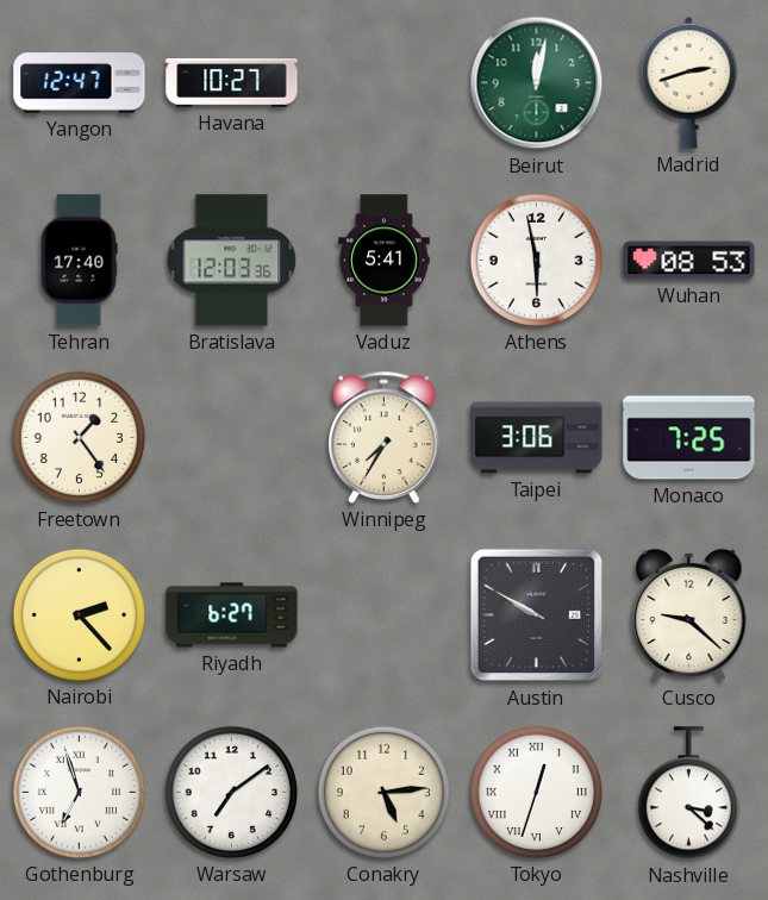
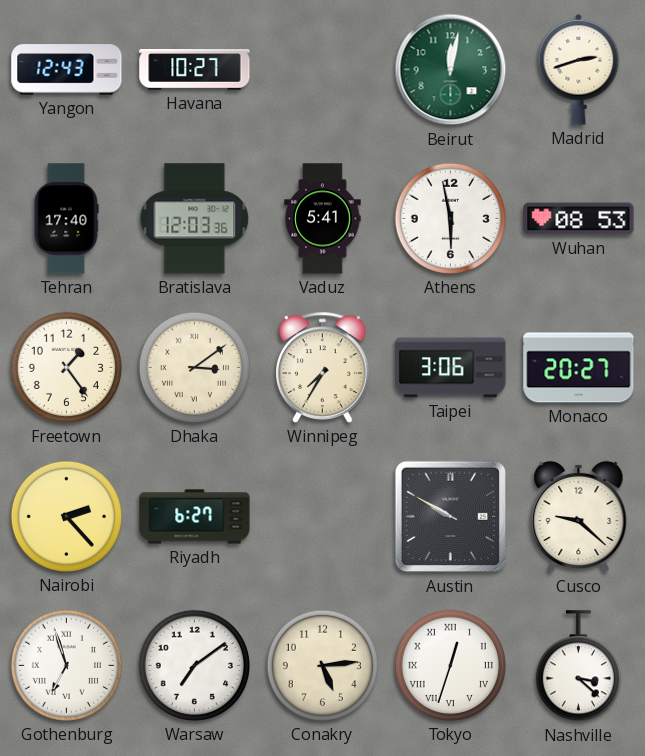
Yangon: 12:47 -> 12:43 (67, 70)
Dhaka: none -> 3:09 (194, 367)
Monaco: 7:25 -> 20:27 (579, 368)
